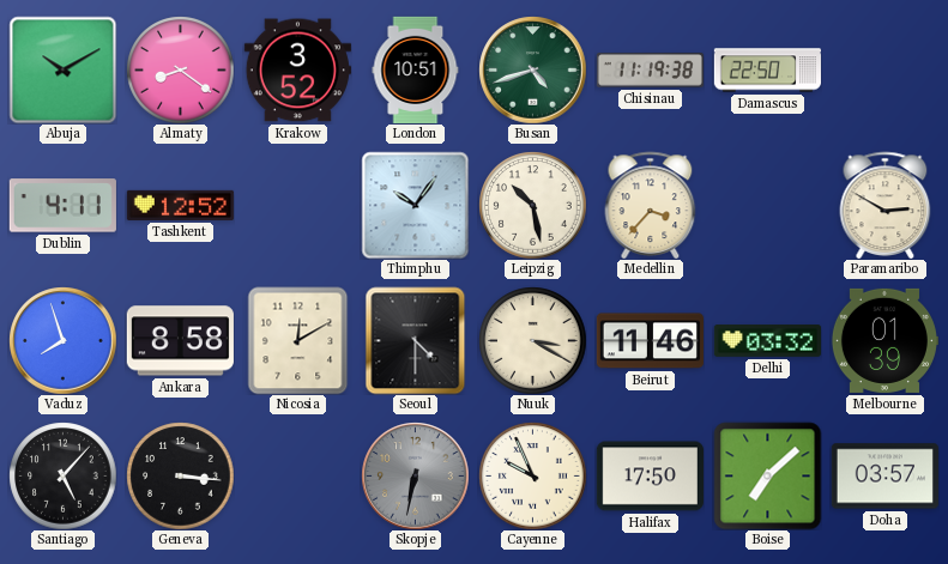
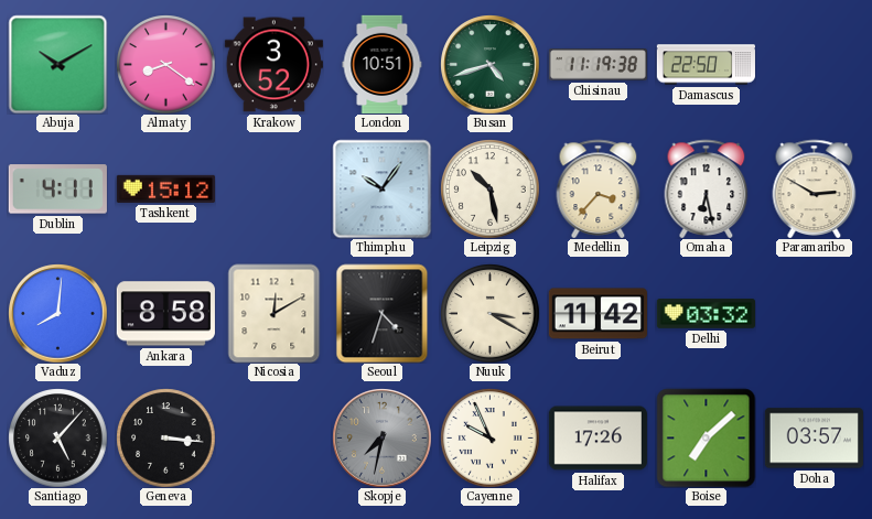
Tashkent: 12:52 -> 15:12 (165, 188)
Omaha: none -> 6:28 (707, 188)
Vaduz: 7:57 -> 8:01 (57, 313)
Seoul: 4:30 -> 4:33 (383, 313)
Beirut: 11:46 -> 11:42 (598, 314)
Melbourne: 01:39 -> none (884, 340)
Skopje: 6:32 -> 7:32 (381, 437)
Halifax: 17:50 -> 17:26 (598, 439)
